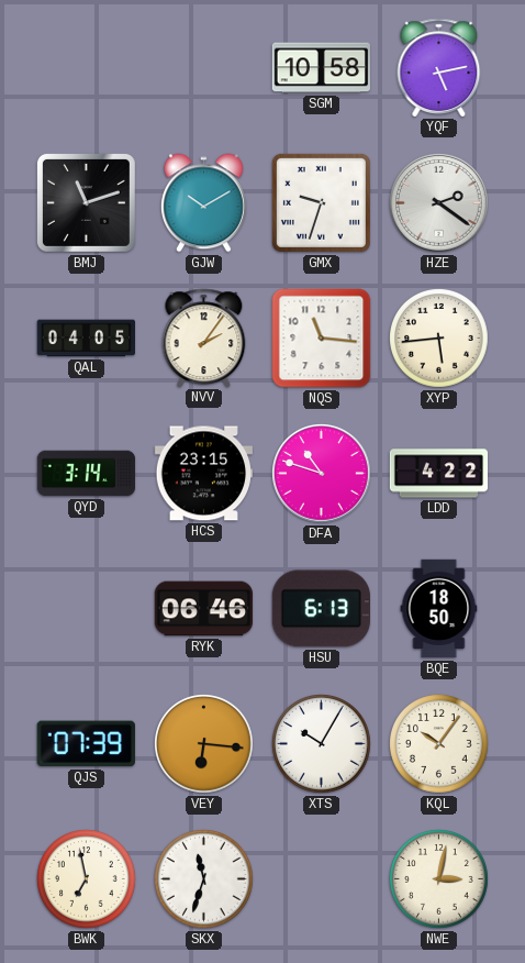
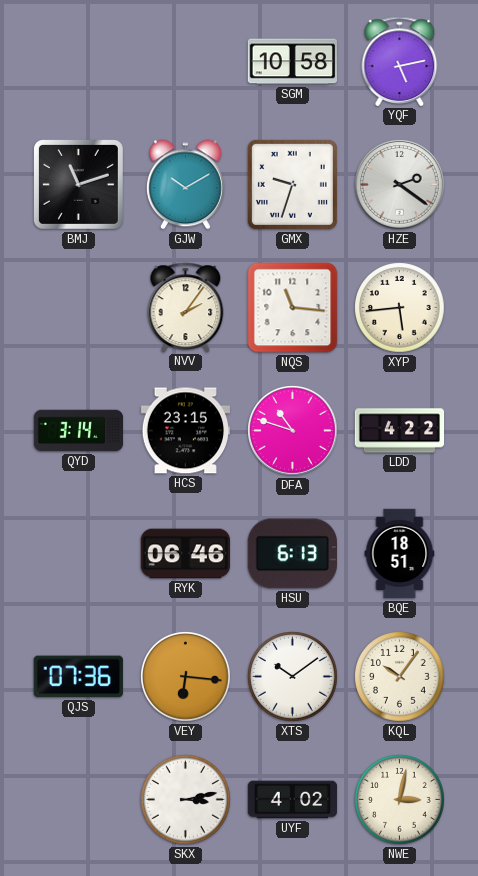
QAL: 04:05 -> none (87, 339)
BQE: 18:50 -> 18:51 (400, 554)
QJS: 07:39 -> 07:36 (78, 677)
XTS: 10:05 -> 10:09 (293, 677)
BWK: 6:58 -> none (87, 879)
SKX: 11:33 -> 3:13 (186, 800)
UYF: none -> 4:02 (293, 800)
